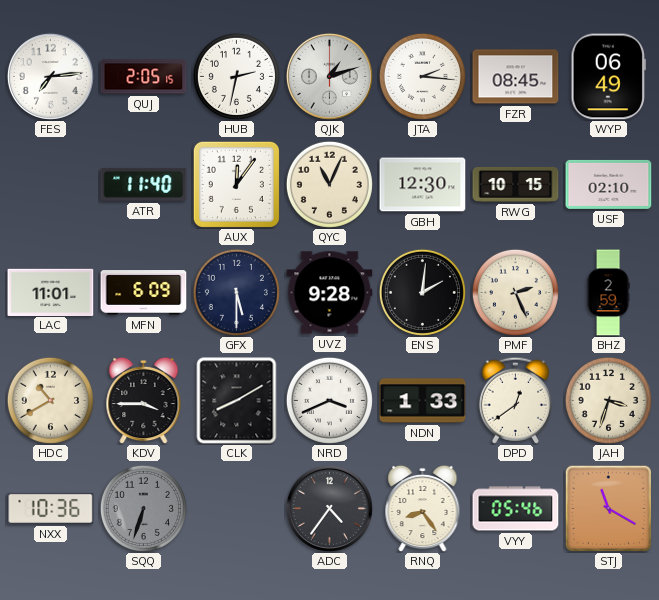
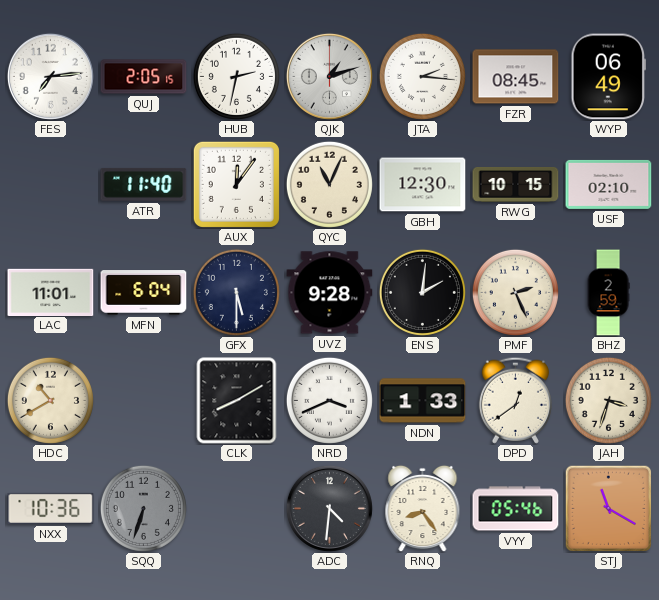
MFN: 6:09 -> 6:04 (144, 293)
KDV: 3:45 -> none (144, 400)
ADC: 4:36 -> 4:31 (329, 508)
